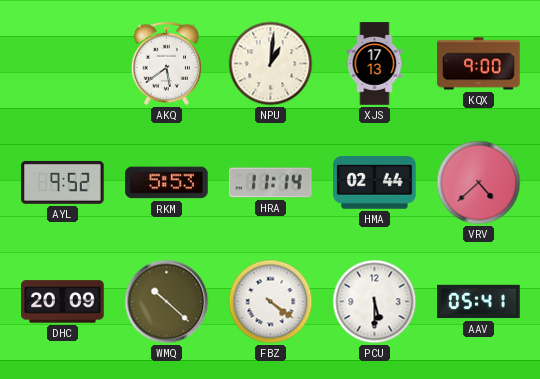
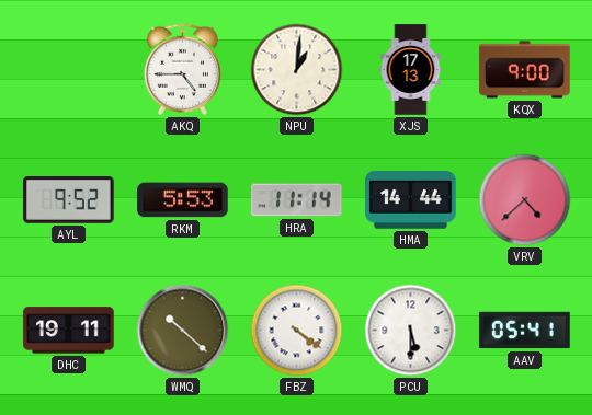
AKQ: 5:39 -> 4:45 (182, 69)
HMA: 02:44 -> 14:44 (411, 200)
DHC: 20:09 -> 19:11 (69, 331)
